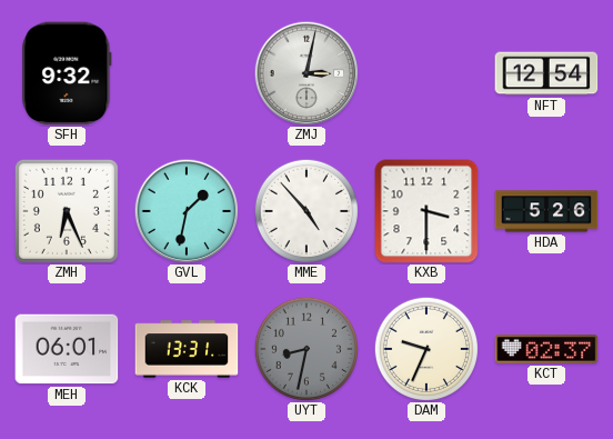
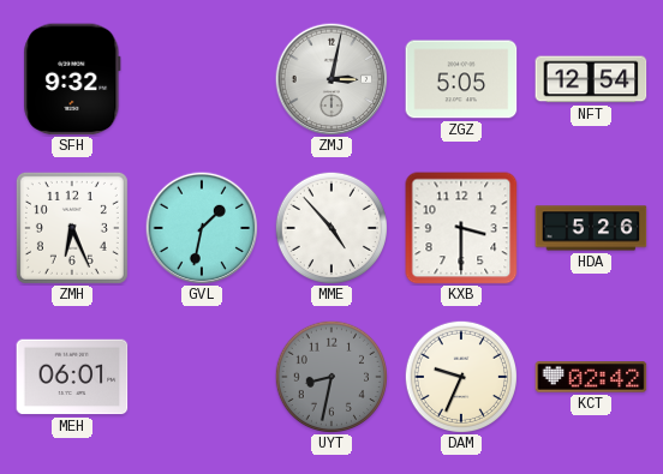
ZGZ: none -> 5:05 (461, 79)
KCK: 13:31 -> none (187, 349)
KCT: 02:37 -> 02:42 (591, 377)
